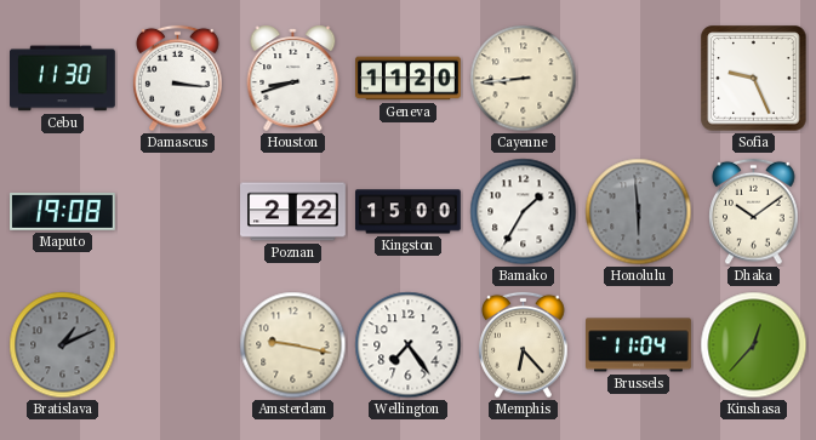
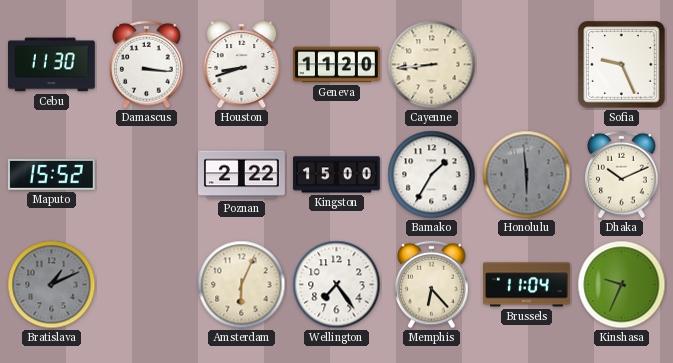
Maputo: 19:08 -> 15:52 (52, 174)
Dhaka: 10:09 -> 10:11 (622, 175)
Amsterdam: 9:17 -> 6:04 (242, 285)
Kinshasa: 12:37 -> 9:34 (622, 285)
